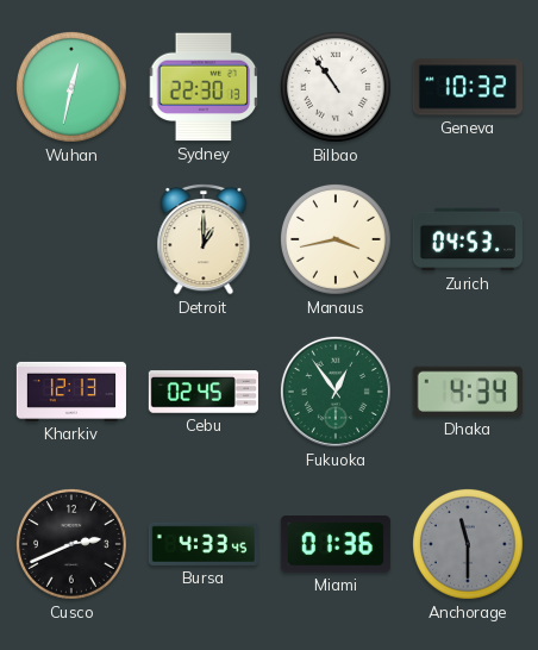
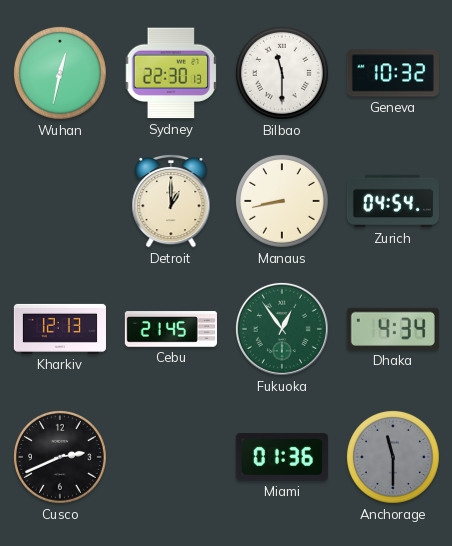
Bilbao: 10:54 -> 11:30 (282, 73)
Manaus: 3:43 -> 8:43 (282, 201)
Zurich: 04:53 -> 04:54 (393, 201)
Cebu: 02:45 -> 21:45 (171, 329)
Bursa: 4:33 -> none (204, 544)
